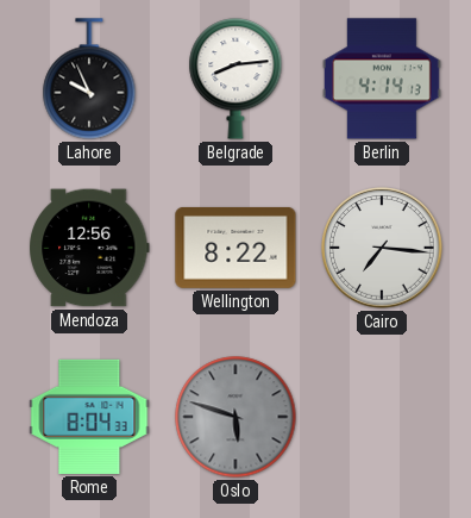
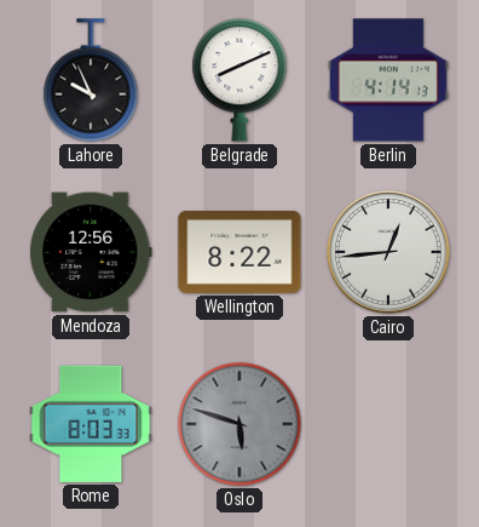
Belgrade: 8:14 -> 8:11 (239, 80)
Cairo: 7:16 -> 12:44 (389, 253)
Rome: 8:04 -> 8:03 (91, 424)
